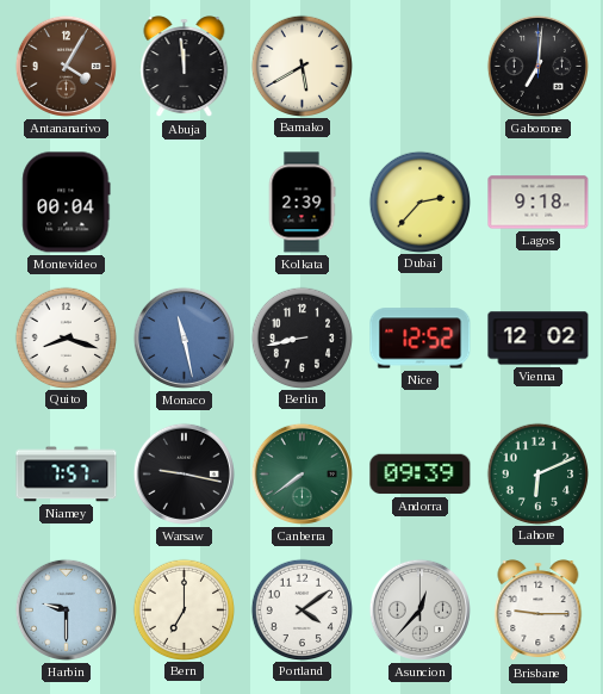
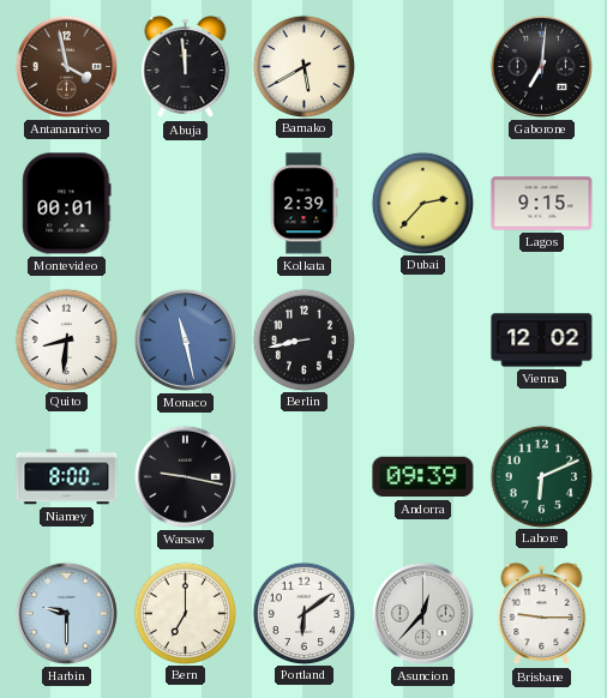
Antananarivo: 4:05 -> 3:58 (66, 66)
Montevideo: 00:04 -> 00:01 (67, 204)
Lagos: 9:18 -> 9:15 (542, 204)
Quito: 8:18 -> 8:31 (66, 339)
Nice: 12:52 -> none (421, 339)
Niamey: 7:57 -> 8:00 (67, 477)
Canberra: 7:39 -> none (301, 473)
Portland: 4:09 -> 6:09 (303, 613)
